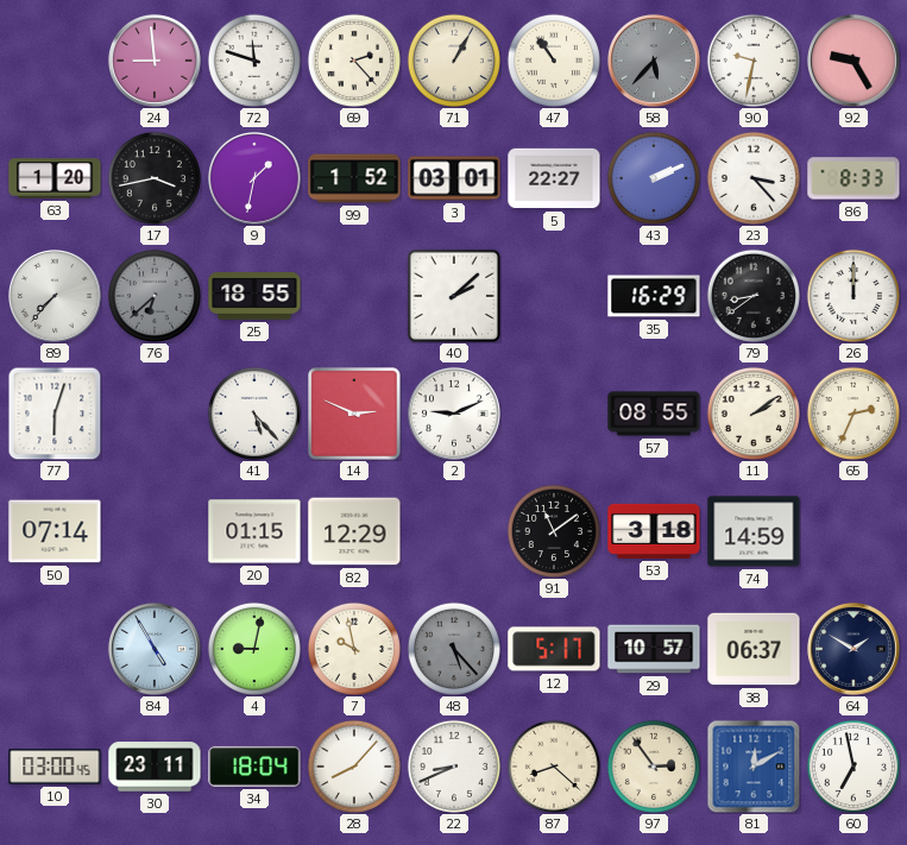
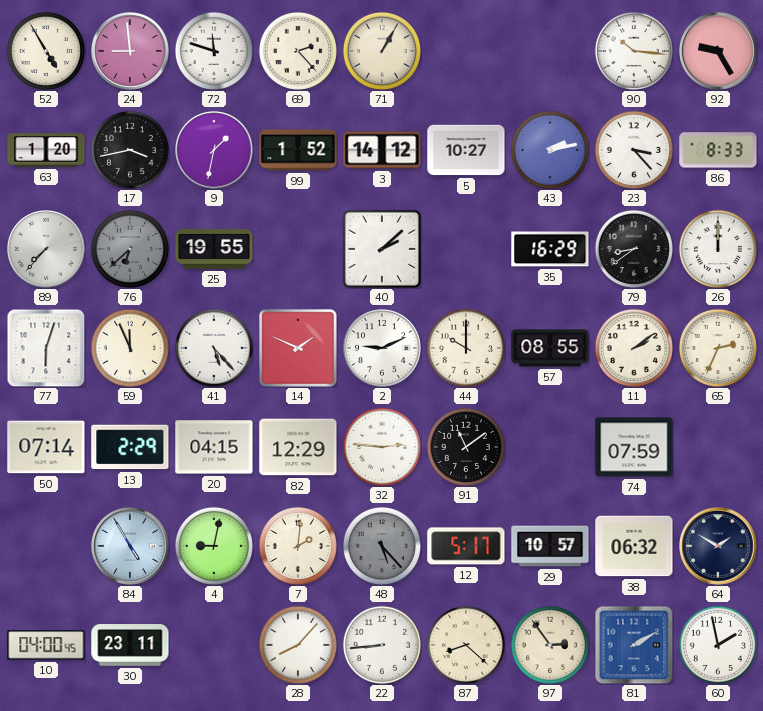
52: none -> 4:55 (46, 51)
47: 10:54 -> none (554, 61)
58: 5:37 -> none (655, 62)
90: 9:32 -> 10:16 (634, 51)
3: 03:01 -> 14:12 (382, 150)
5: 22:27 -> 10:27 (466, 150)
43: 2:11 -> 2:13 (550, 150)
25: 18:55 -> 19:55 (214, 249)
59: none -> 11:56 (130, 348)
14: 2:49 -> 1:49 (298, 348)
44: none -> 10:00 (466, 348)
13: none -> 2:29 (130, 447)
20: 01:15 -> 04:15 (214, 447)
32: none -> 2:46 (382, 447)
53: 3:18 -> none (654, 531)
74: 14:59 -> 07:59 (634, 447)
7: 9:58 -> 2:01 (298, 546)
38: 06:37 -> 06:32 (634, 546)
10: 03:00 -> 04:00 (46, 645)
34: 18:04 -> none (254, 767)
22: 8:41 -> 8:44 (382, 645)
81: 12:10 -> 2:10 (634, 645)
60: 6:58 -> 1:58 (718, 645)
